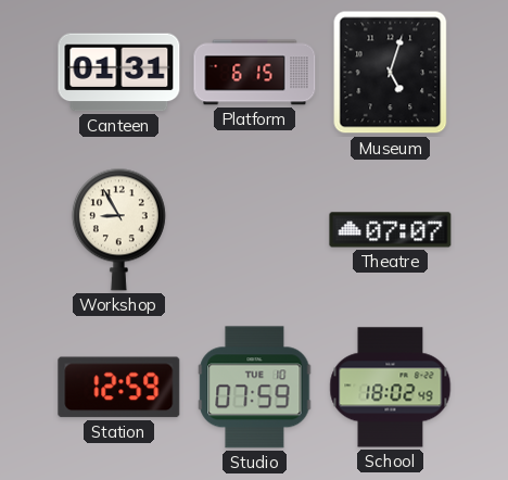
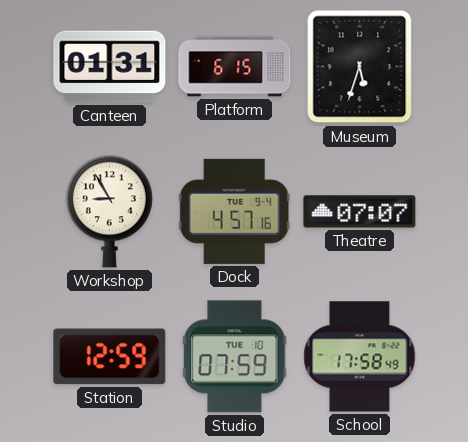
Museum: 5:03 -> 5:33 (360, 67)
Dock: none -> 4:57 (234, 211)
School: 18:02 -> 17:58 (360, 357)
